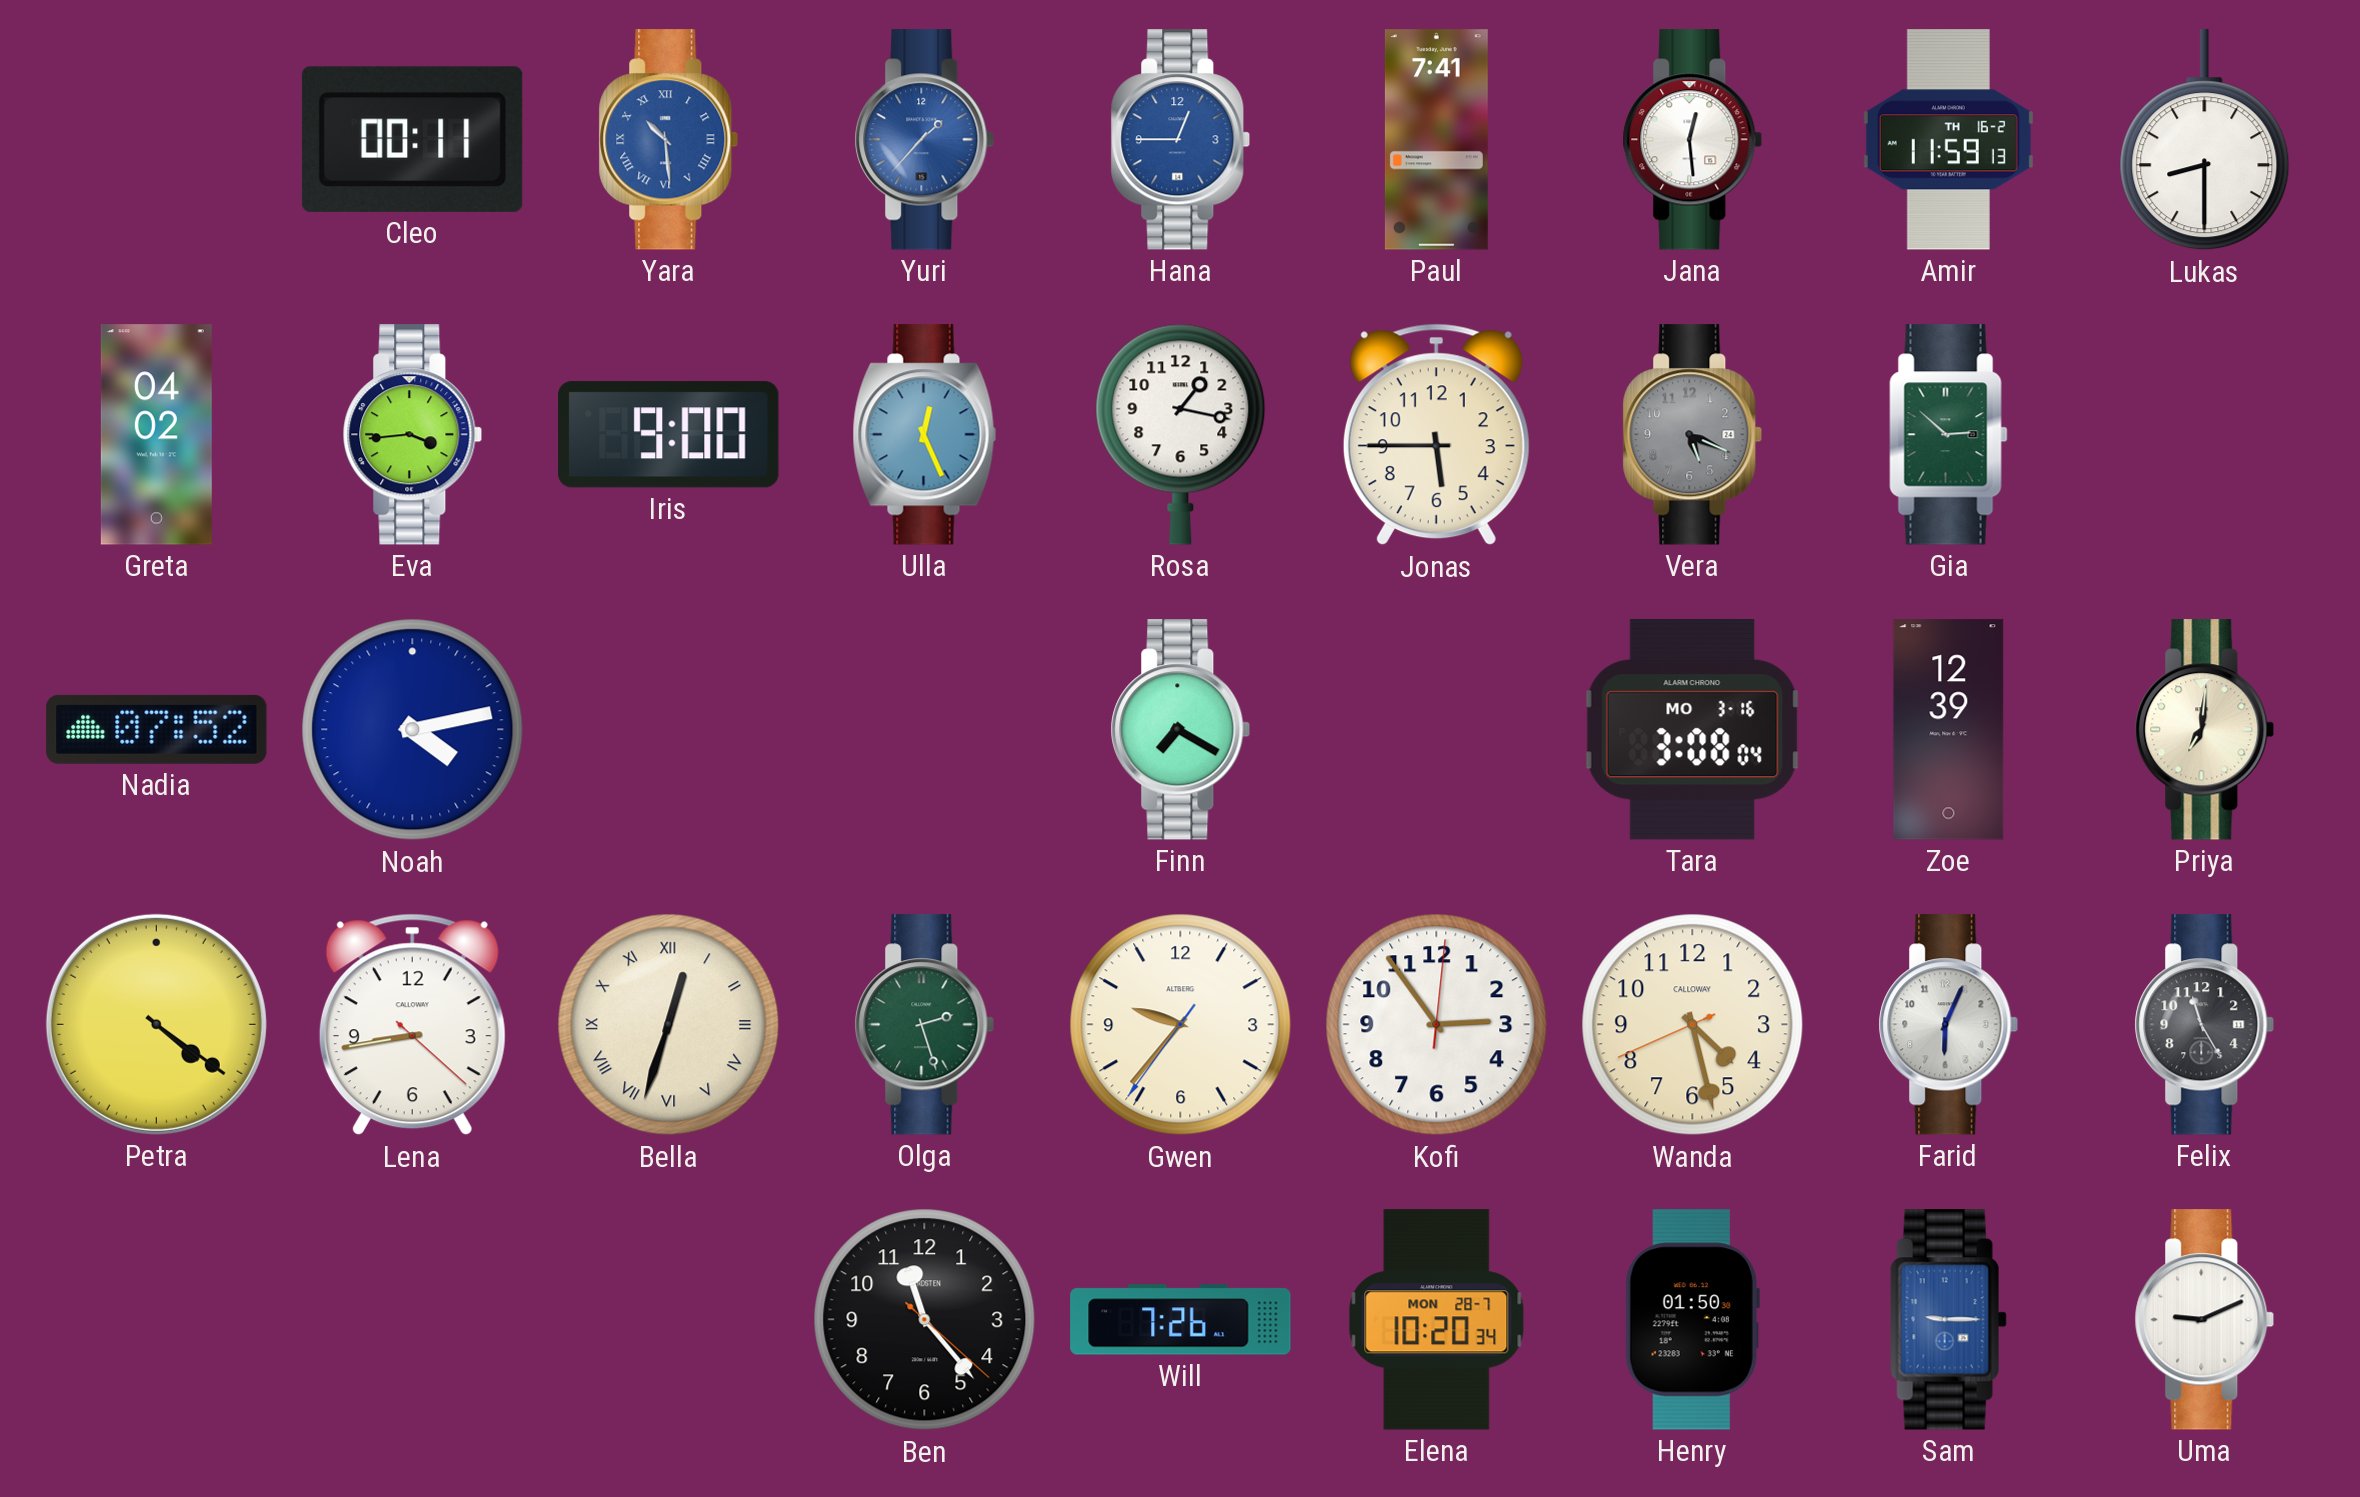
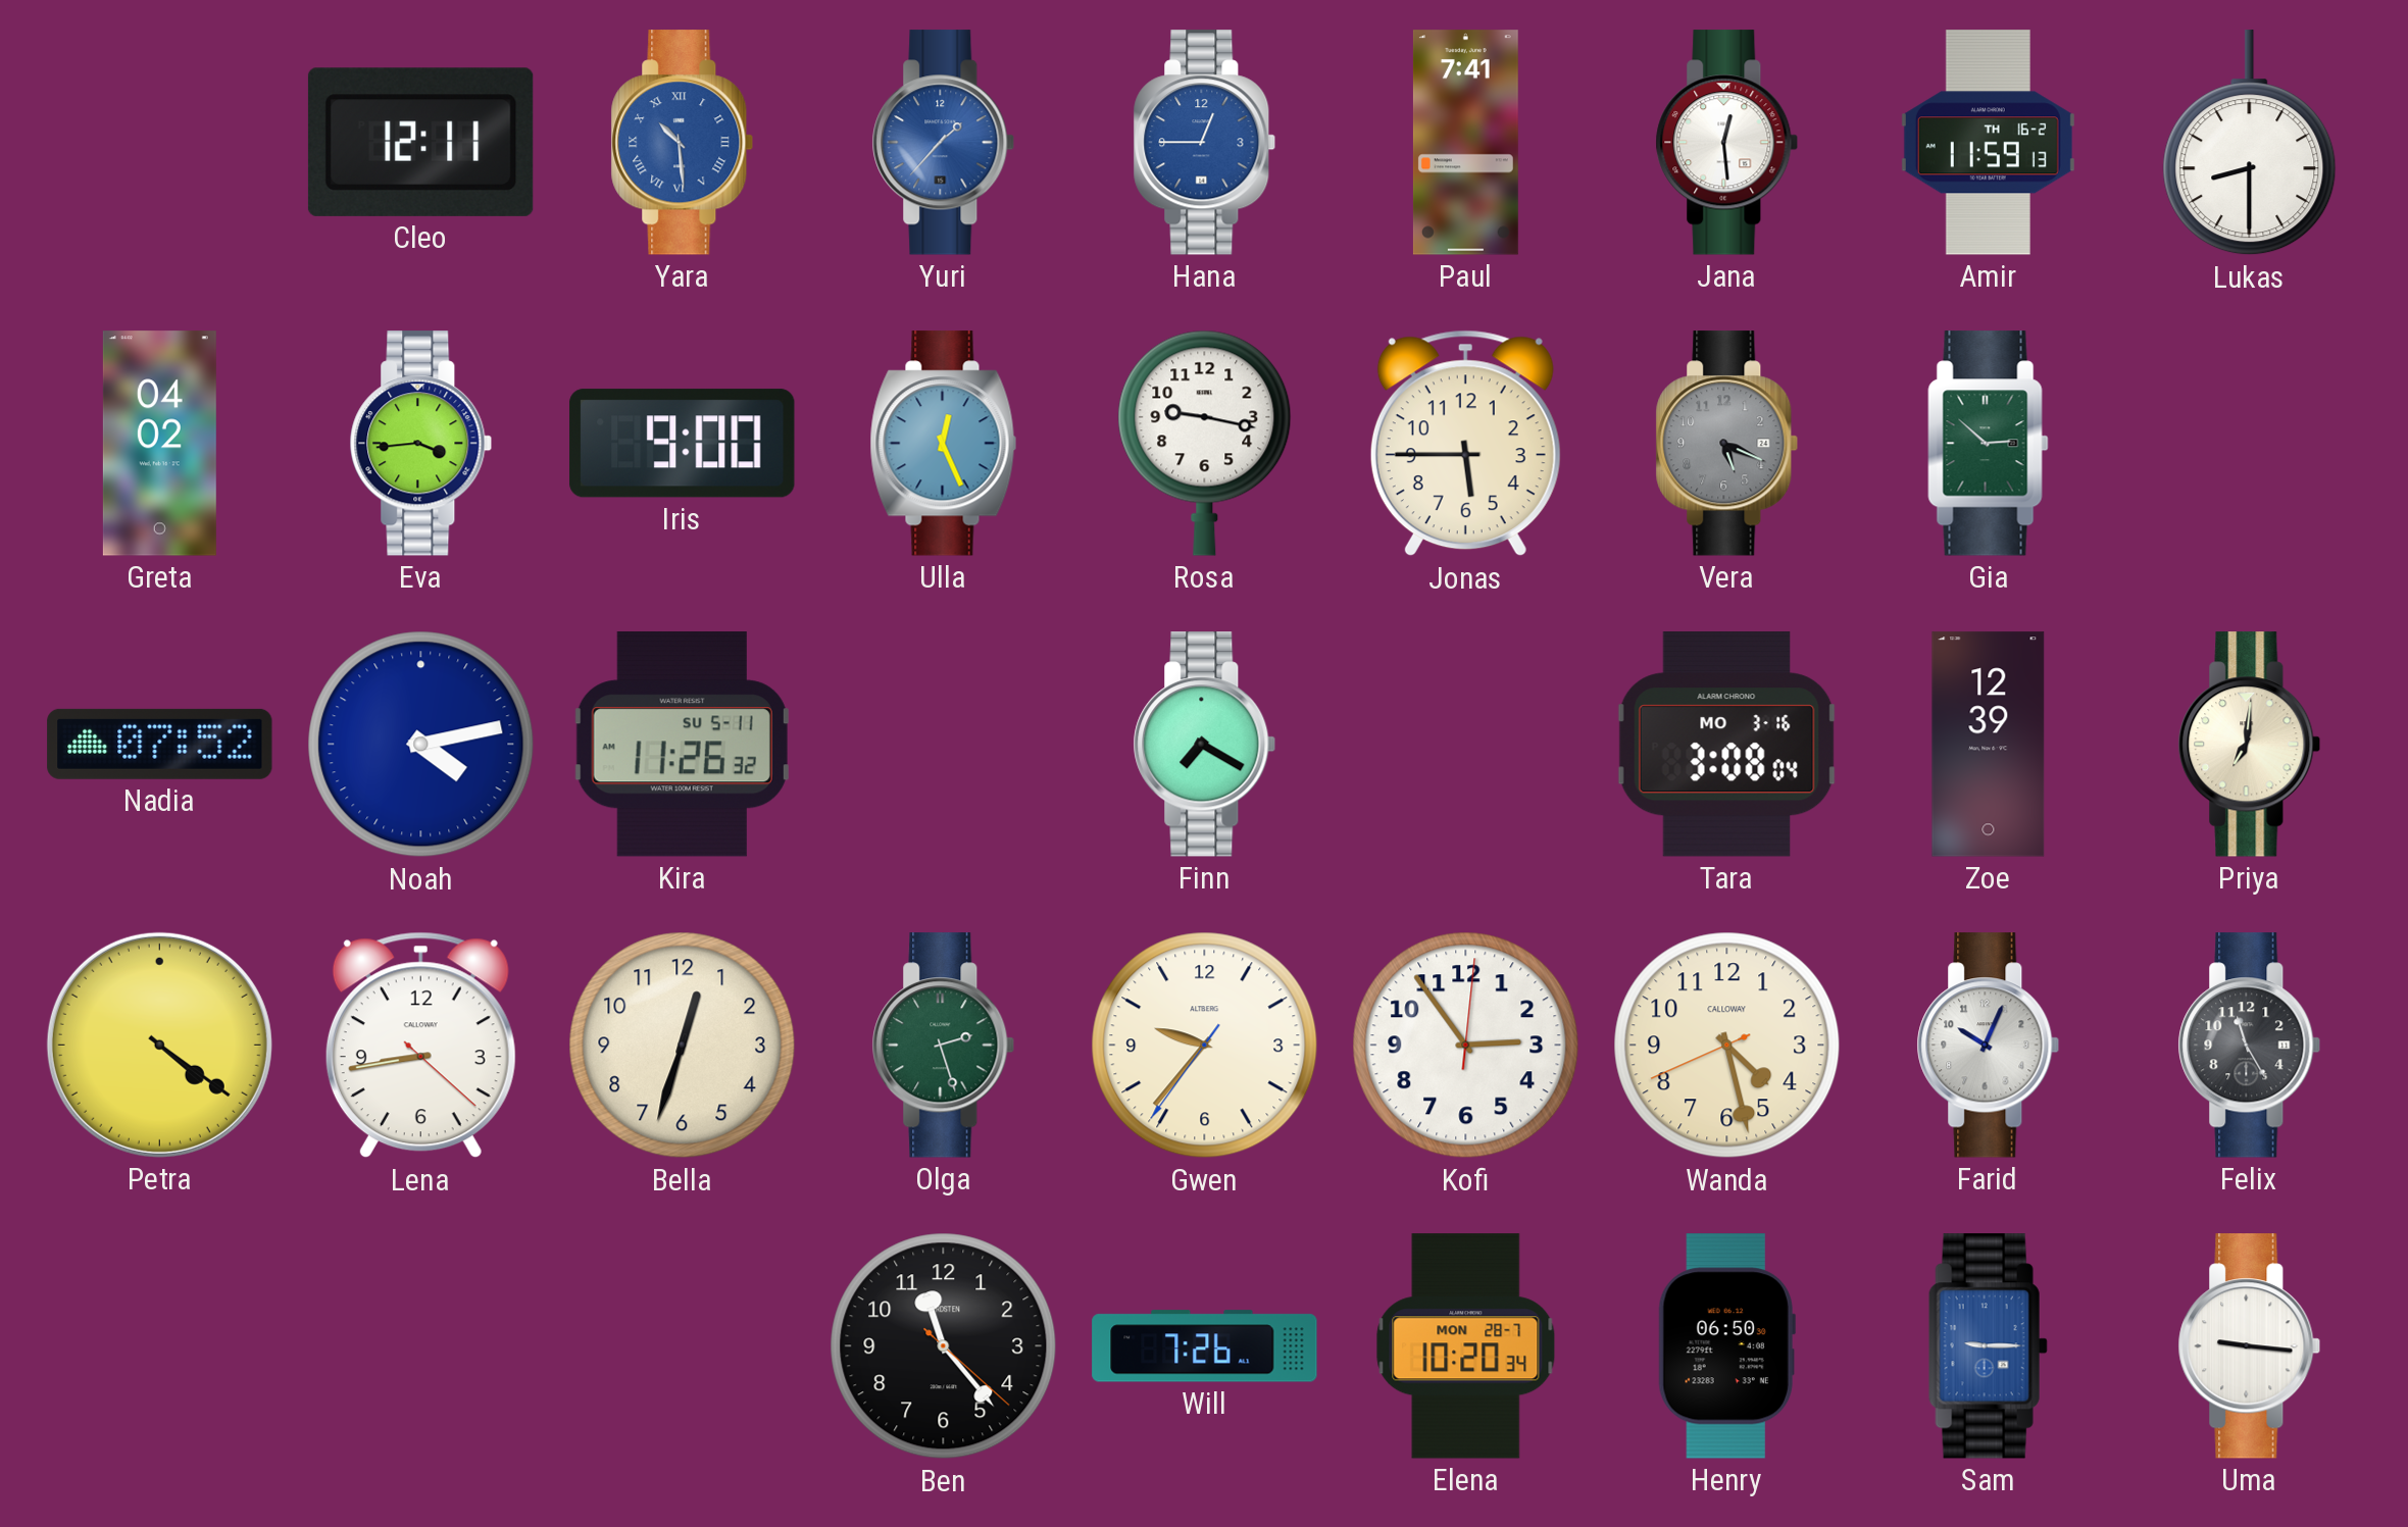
Cleo: 00:11 -> 12:11 (420, 142)
Rosa: 1:17 -> 9:17 (1205, 443)
Kira: none -> 11:26 (682, 745)
Bella numerals: Roman -> Arabic (683, 1046)
Farid: 6:04 -> 10:04 (1989, 1046)
Henry: 01:50 -> 06:50 (1726, 1346)
Uma: 9:11 -> 9:16 (2250, 1346)
